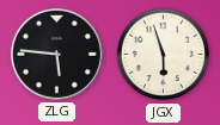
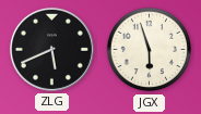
ZLG: 5:46 -> 5:41 (51, 49)
